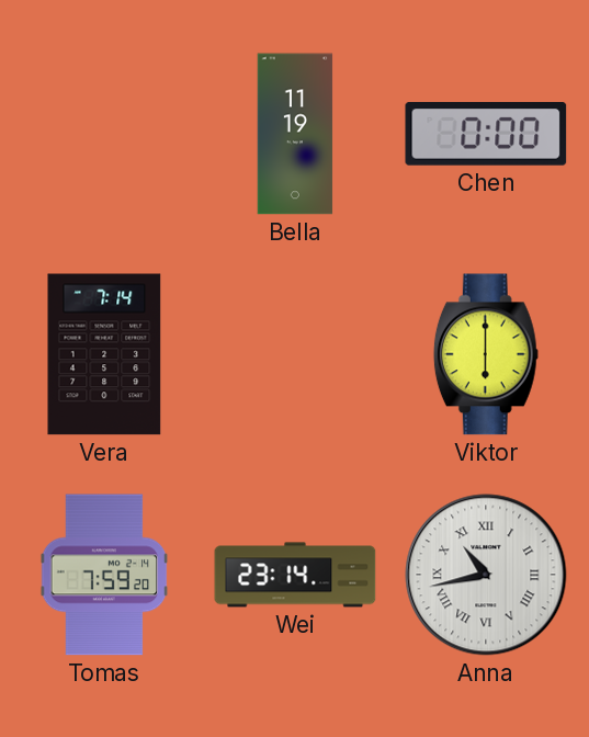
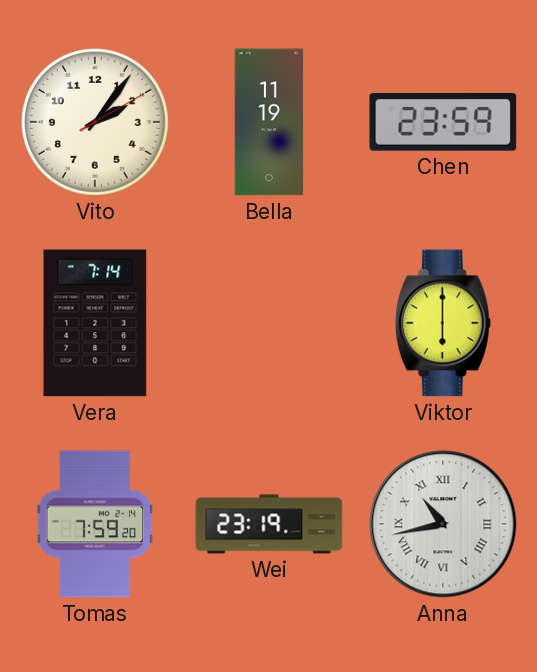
Vito: none -> 2:06 (95, 122)
Chen: 0:00 -> 23:59 (443, 123)
Wei: 23:14 -> 23:19 (269, 524)
